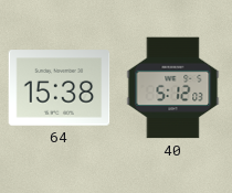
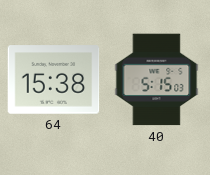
40: 5:12 -> 5:15 (157, 80)
